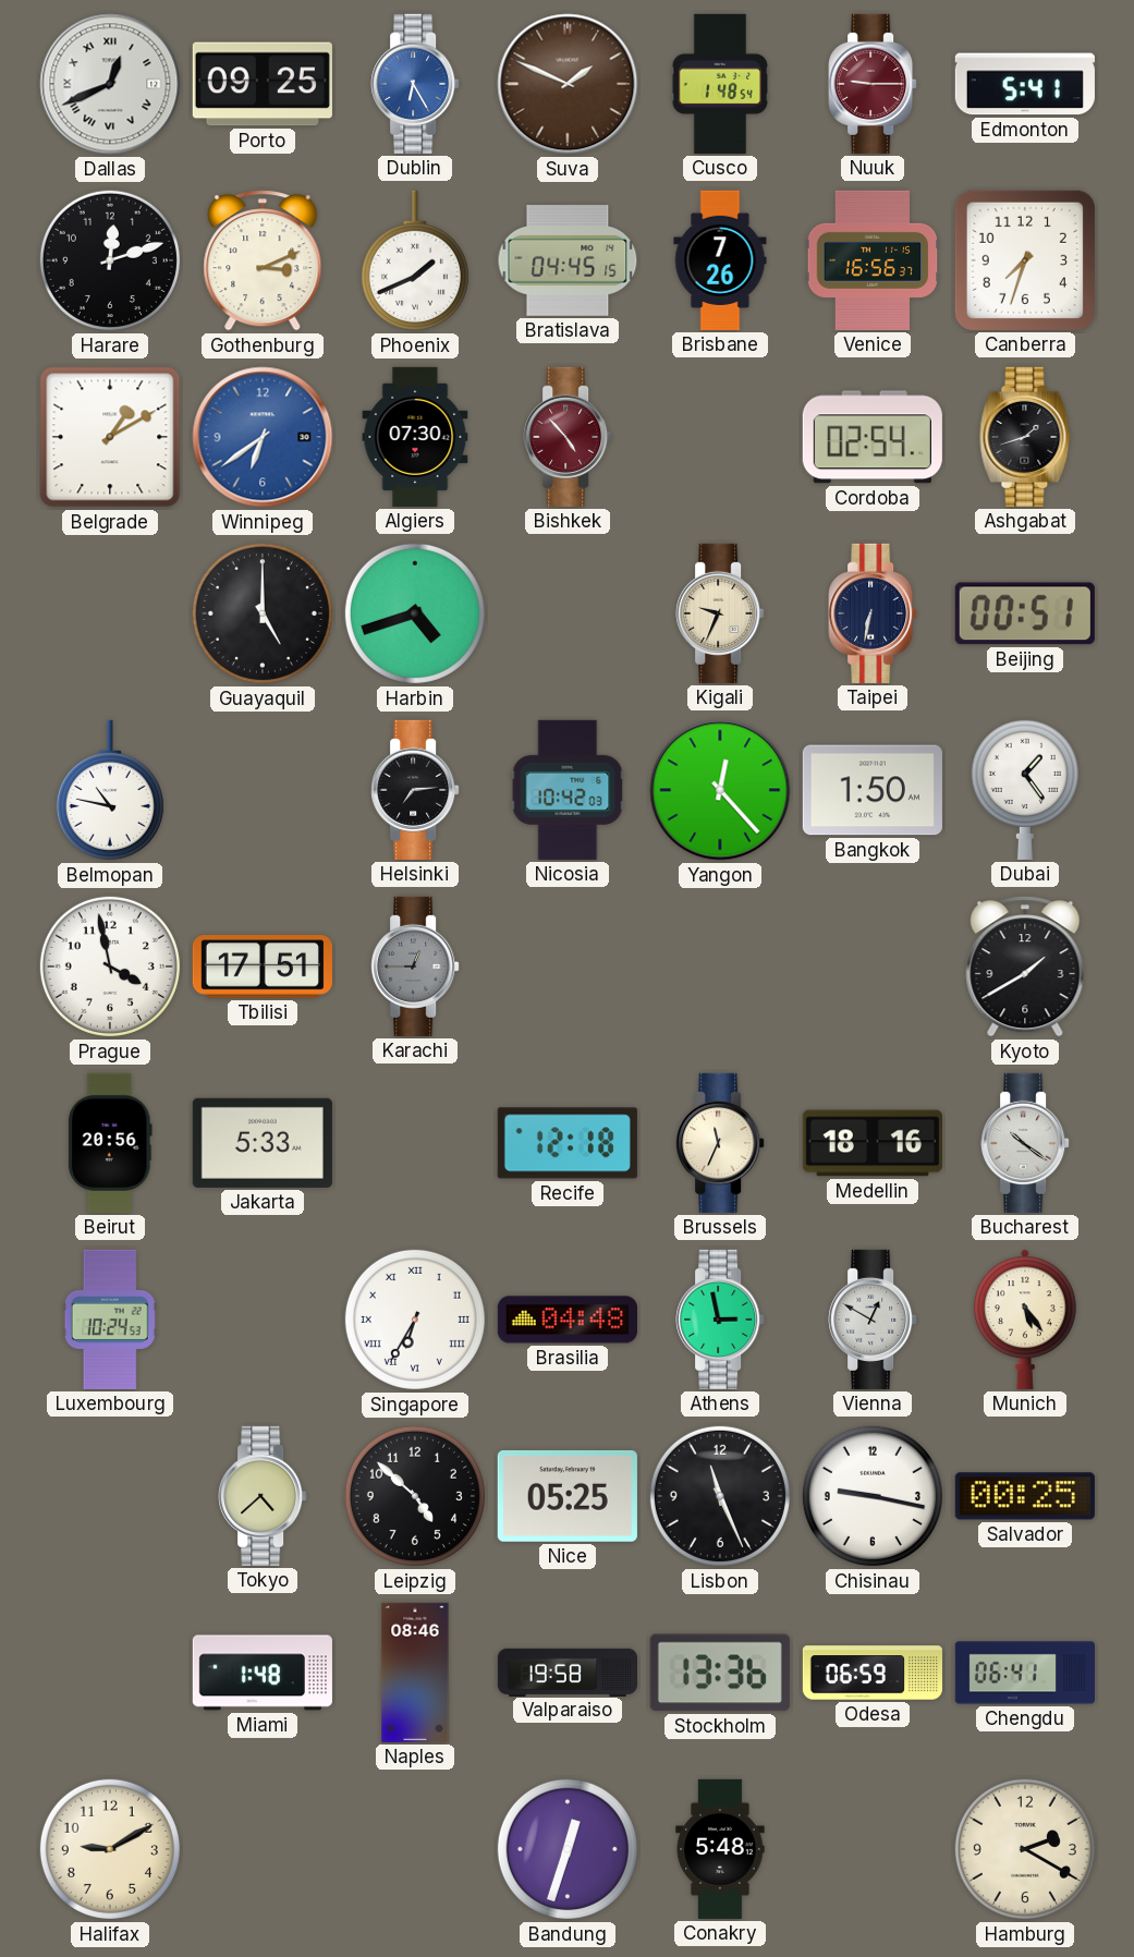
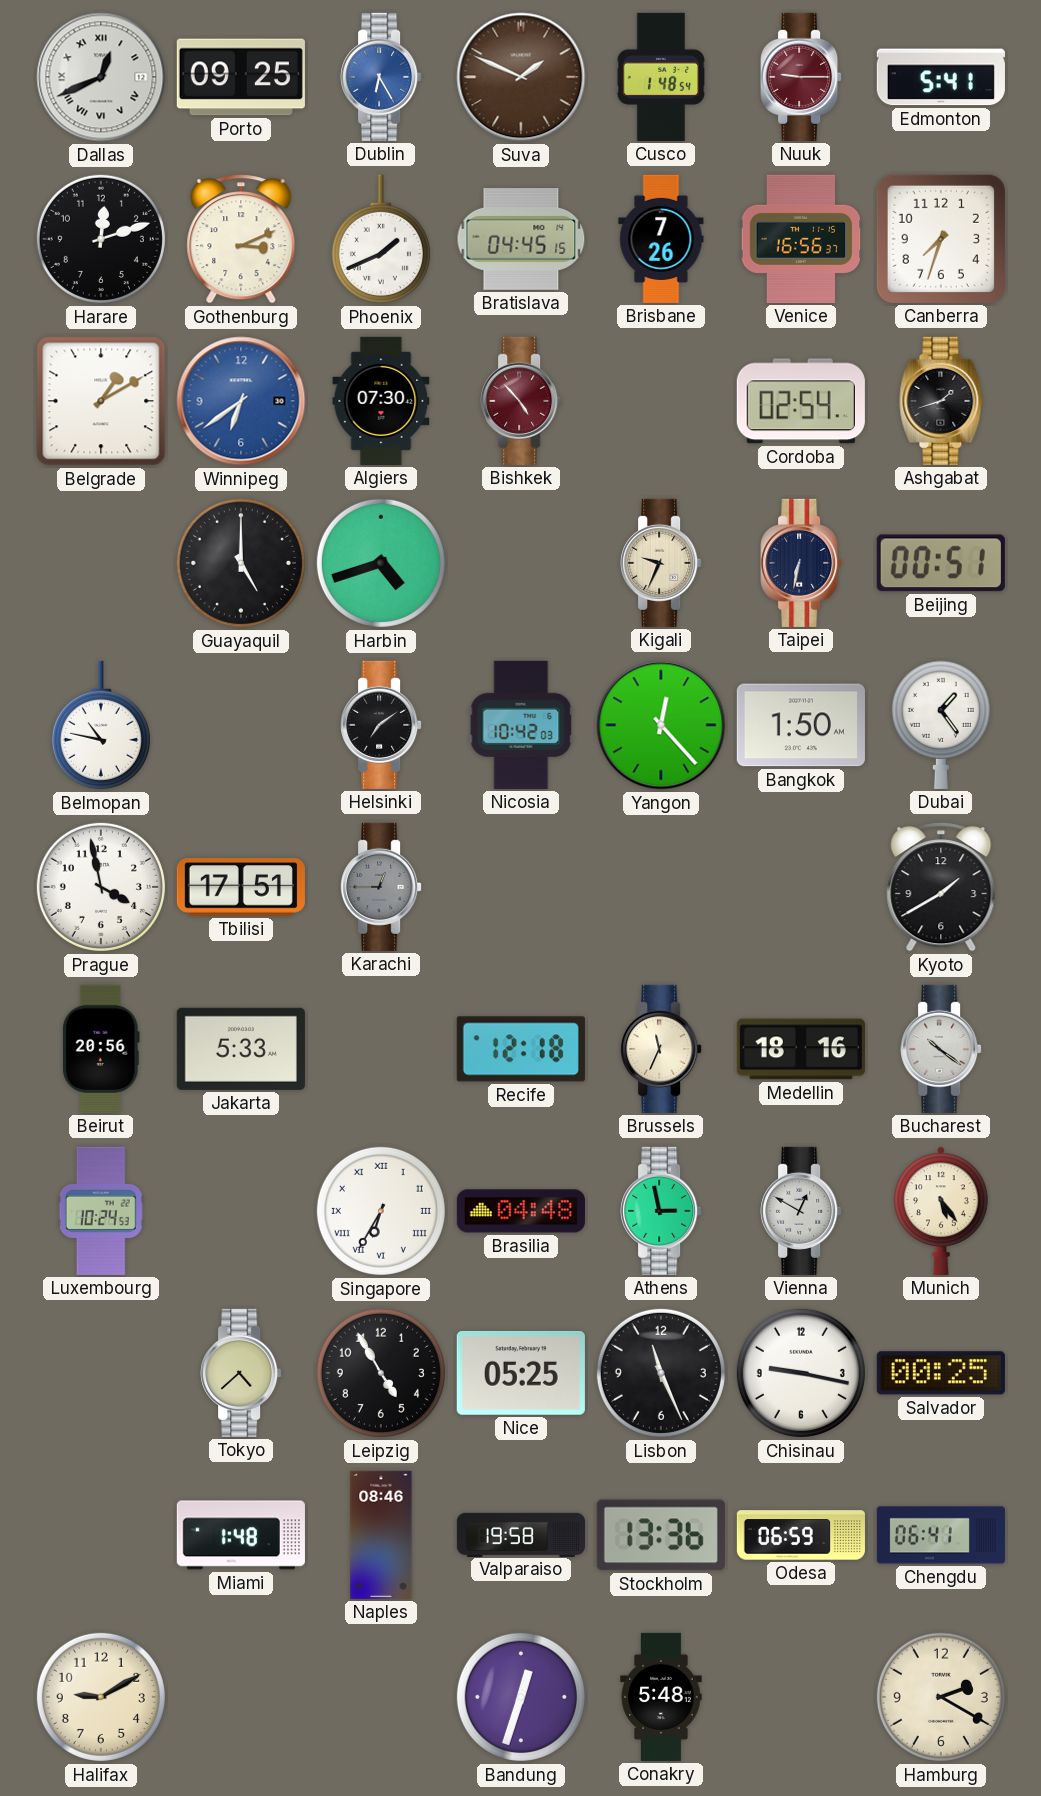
Helsinki: 7:14 -> 7:09 (381, 725)
Leipzig: 4:52 -> 4:55 (381, 1373)
